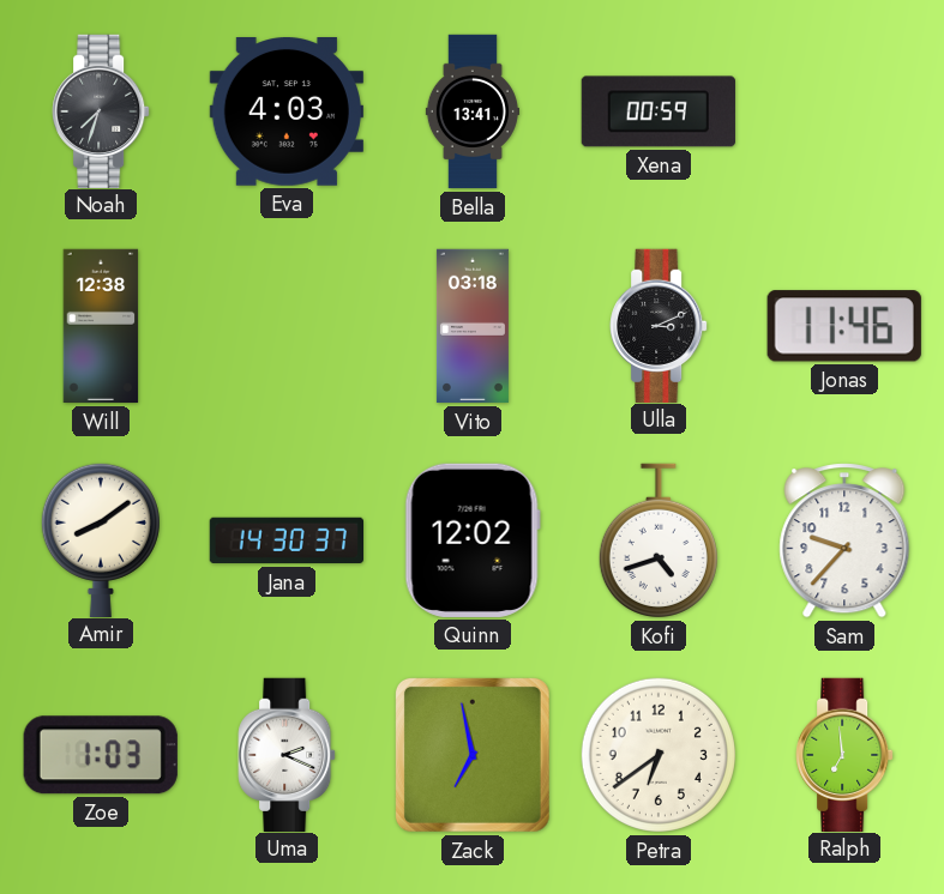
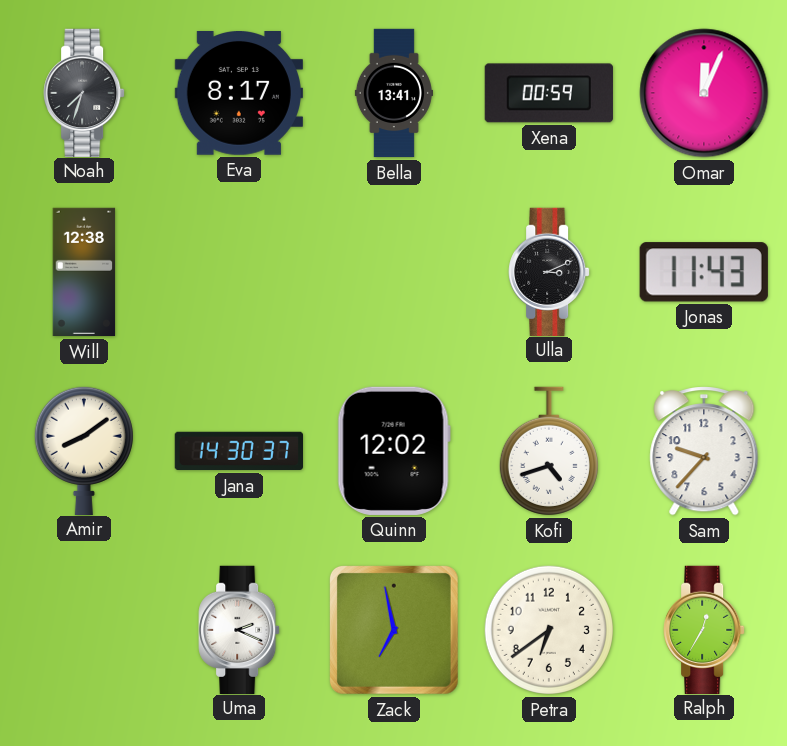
Eva: 4:03 -> 8:17 (239, 94)
Omar: none -> 12:04 (704, 93)
Vito: 03:18 -> none (473, 326)
Jonas: 11:46 -> 11:43 (704, 272)
Zoe: 1:03 -> none (101, 755)
Ralph: 6:59 -> 12:35 (704, 629)
